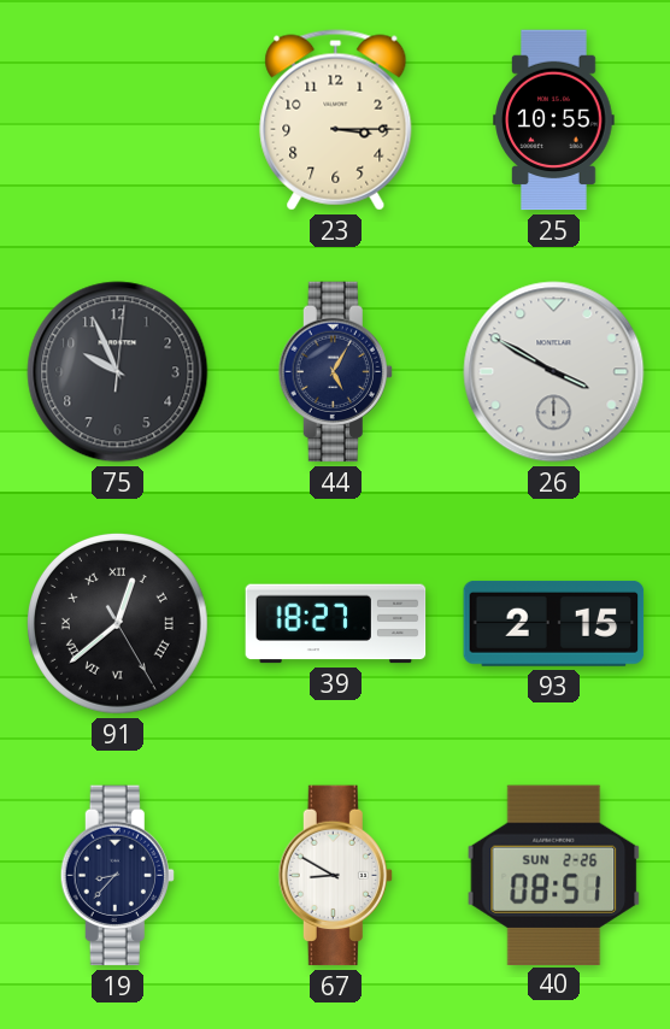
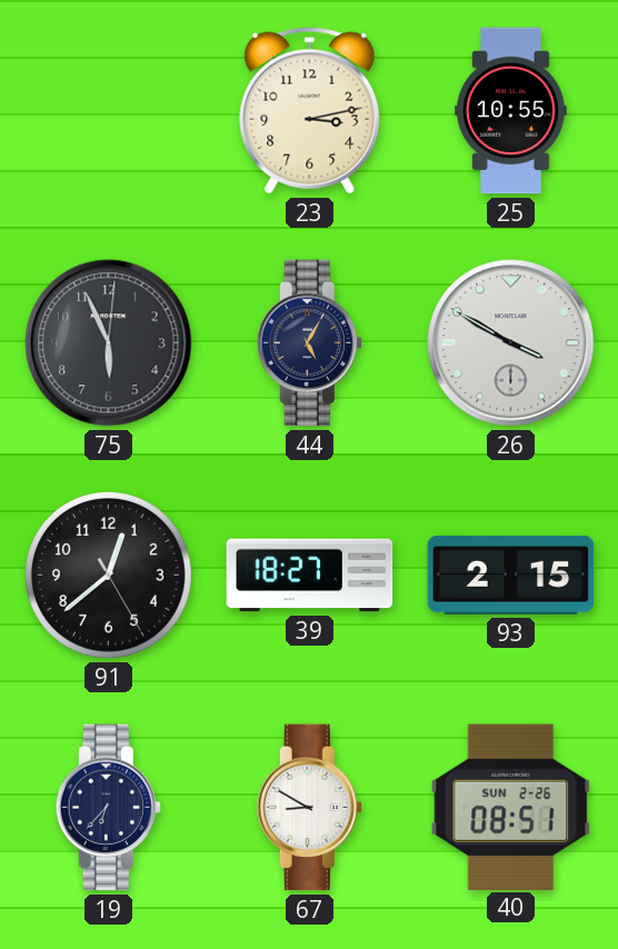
23: 3:15 -> 3:13 (310, 111)
75: 9:56 -> 5:56 (109, 343)
91 numerals: Roman -> Arabic (108, 575)
19: 8:37 -> 6:37 (108, 808)
